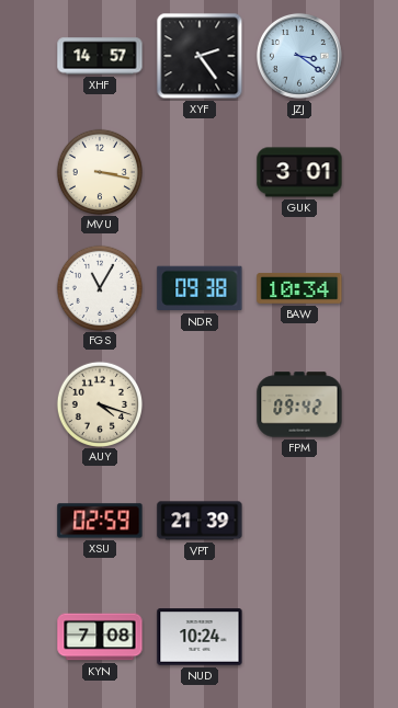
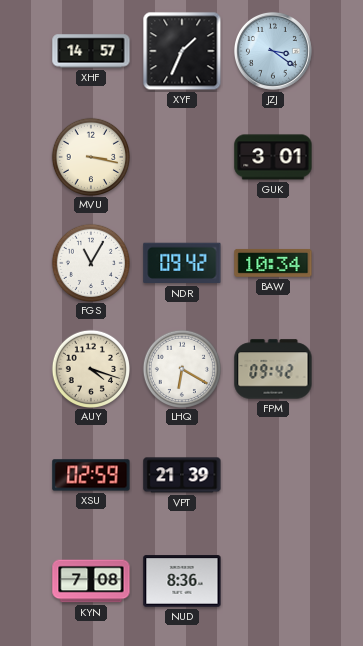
XYF: 2:24 -> 1:34 (182, 51)
NDR: 09:38 -> 09:42 (182, 263)
LHQ: none -> 6:20 (181, 368)
NUD: 10:24 -> 8:36 (182, 581)
